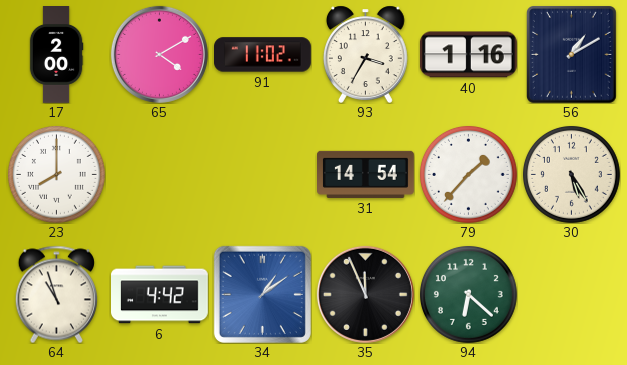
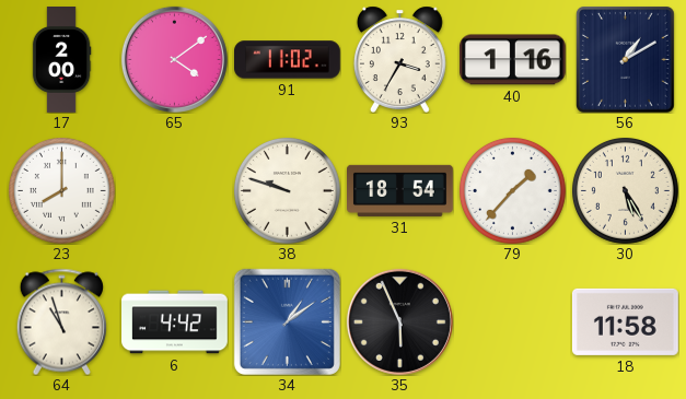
65: 4:10 -> 4:09 (174, 59)
38: none -> 9:48 (287, 190)
31: 14:54 -> 18:54 (400, 190)
35: 11:56 -> 5:56 (399, 321)
94: 6:22 -> none (468, 294)
18: none -> 11:58 (625, 321)
